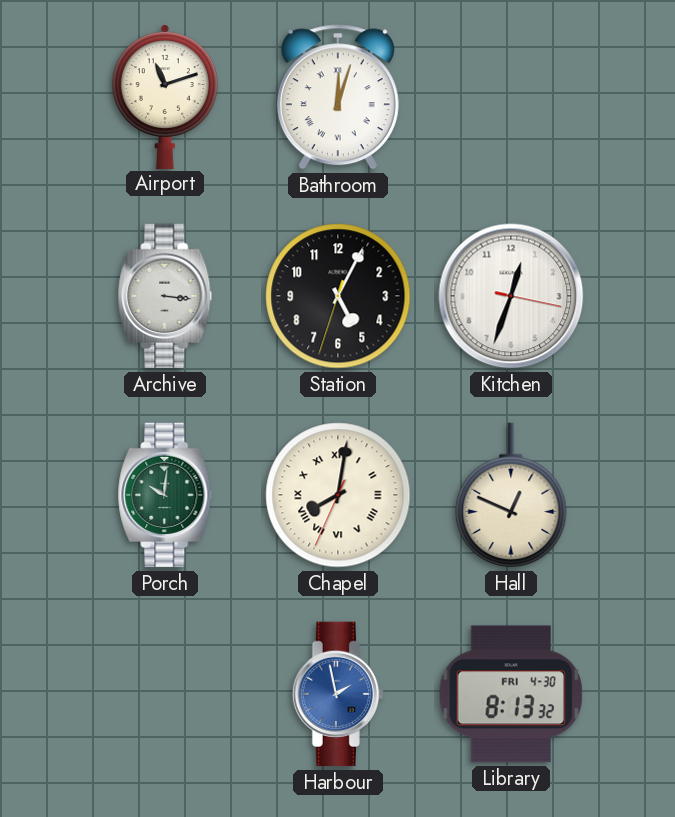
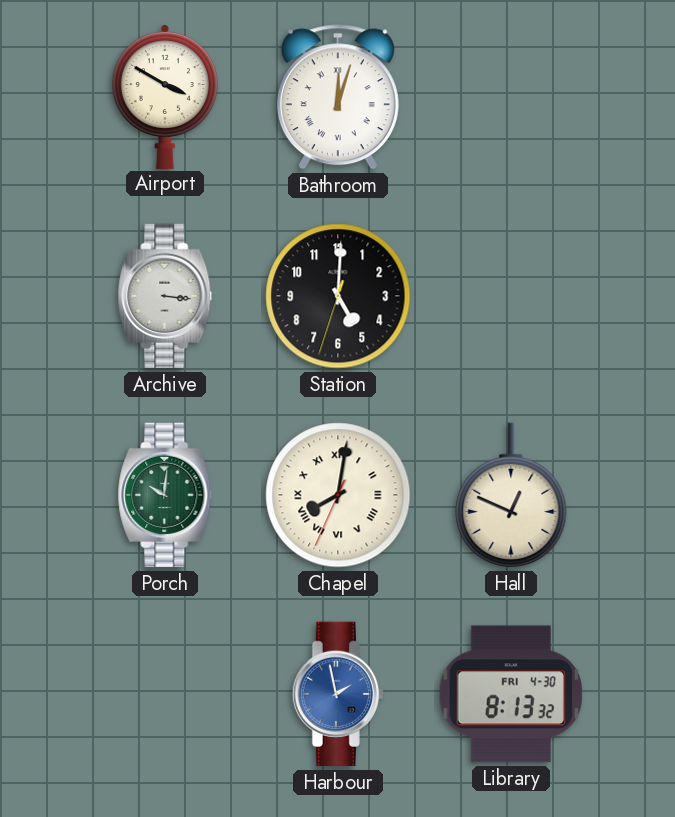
Airport: 11:12 -> 3:50 (165, 97)
Station: 5:04 -> 5:00 (338, 296)
Kitchen: 12:33 -> none (511, 296)
